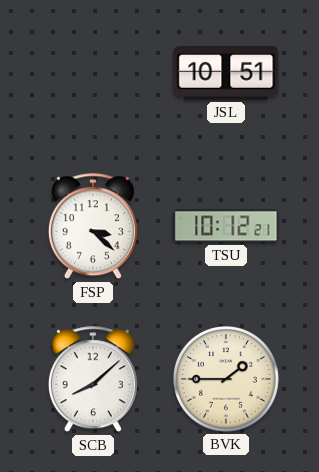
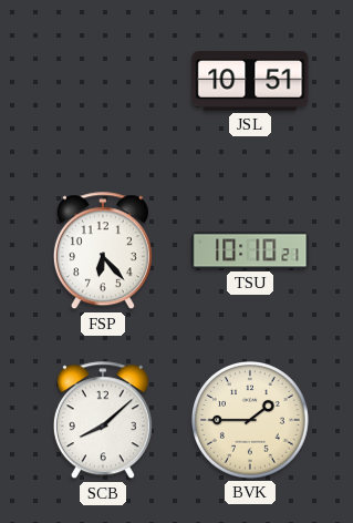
FSP: 3:22 -> 6:23 (103, 252)
TSU: 10:12 -> 10:10 (250, 250)
